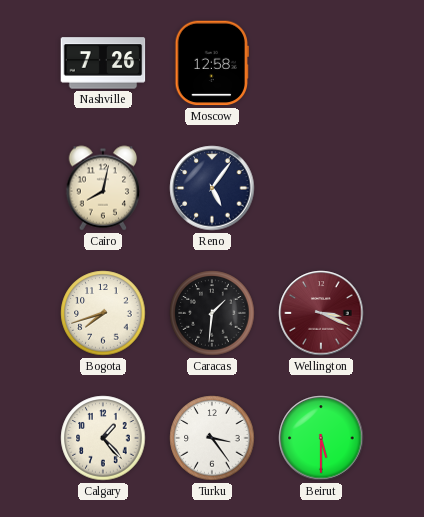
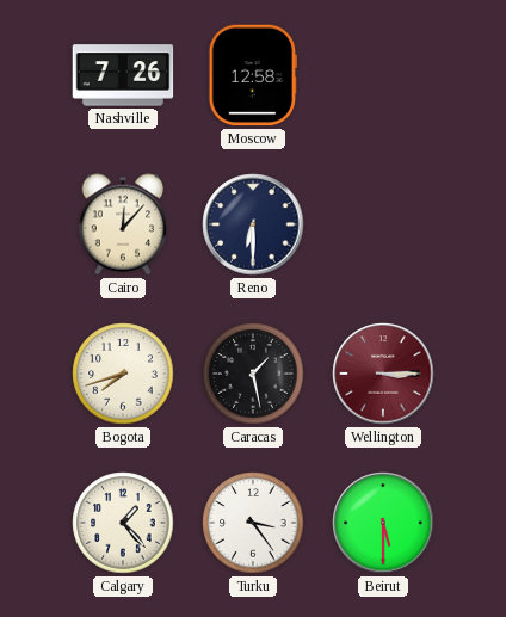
Cairo: 8:02 -> 12:07 (123, 224)
Reno: 5:06 -> 6:30 (253, 224)
Caracas: 1:31 -> 1:28 (253, 374)
Wellington: 3:19 -> 3:15 (383, 374)
